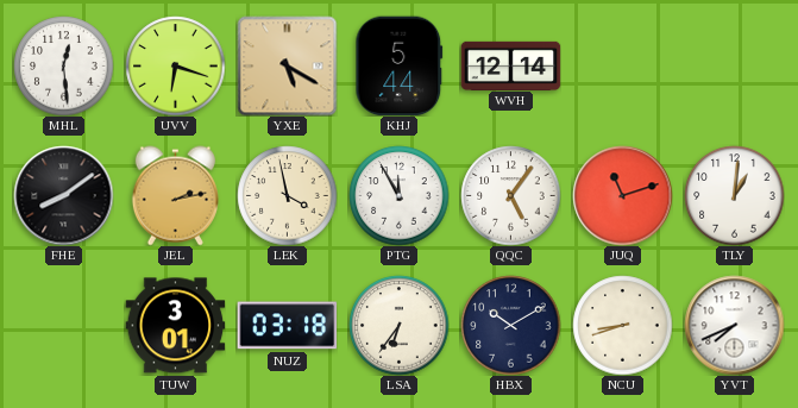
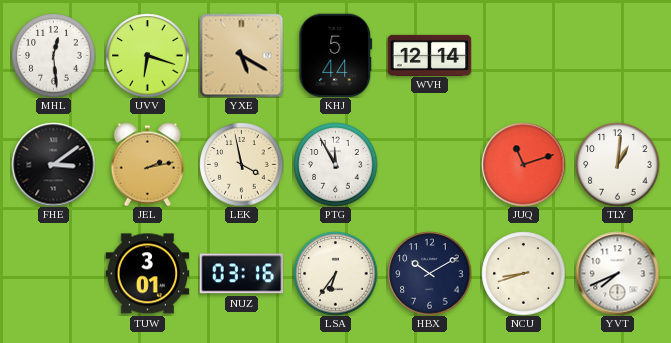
FHE: 8:09 -> 3:09 (53, 164)
QQC: 5:06 -> none (510, 195)
NUZ: 03:18 -> 03:16 (241, 274)
